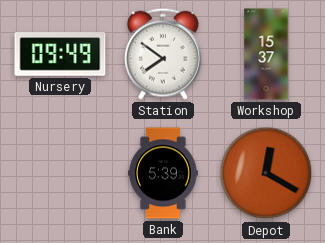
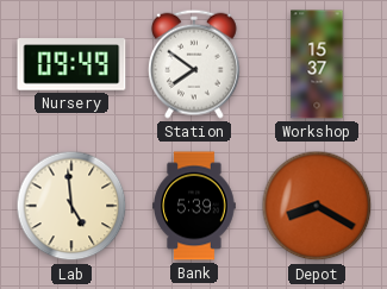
Lab: none -> 4:59 (71, 206)
Depot: 12:20 -> 8:20 (317, 206)
